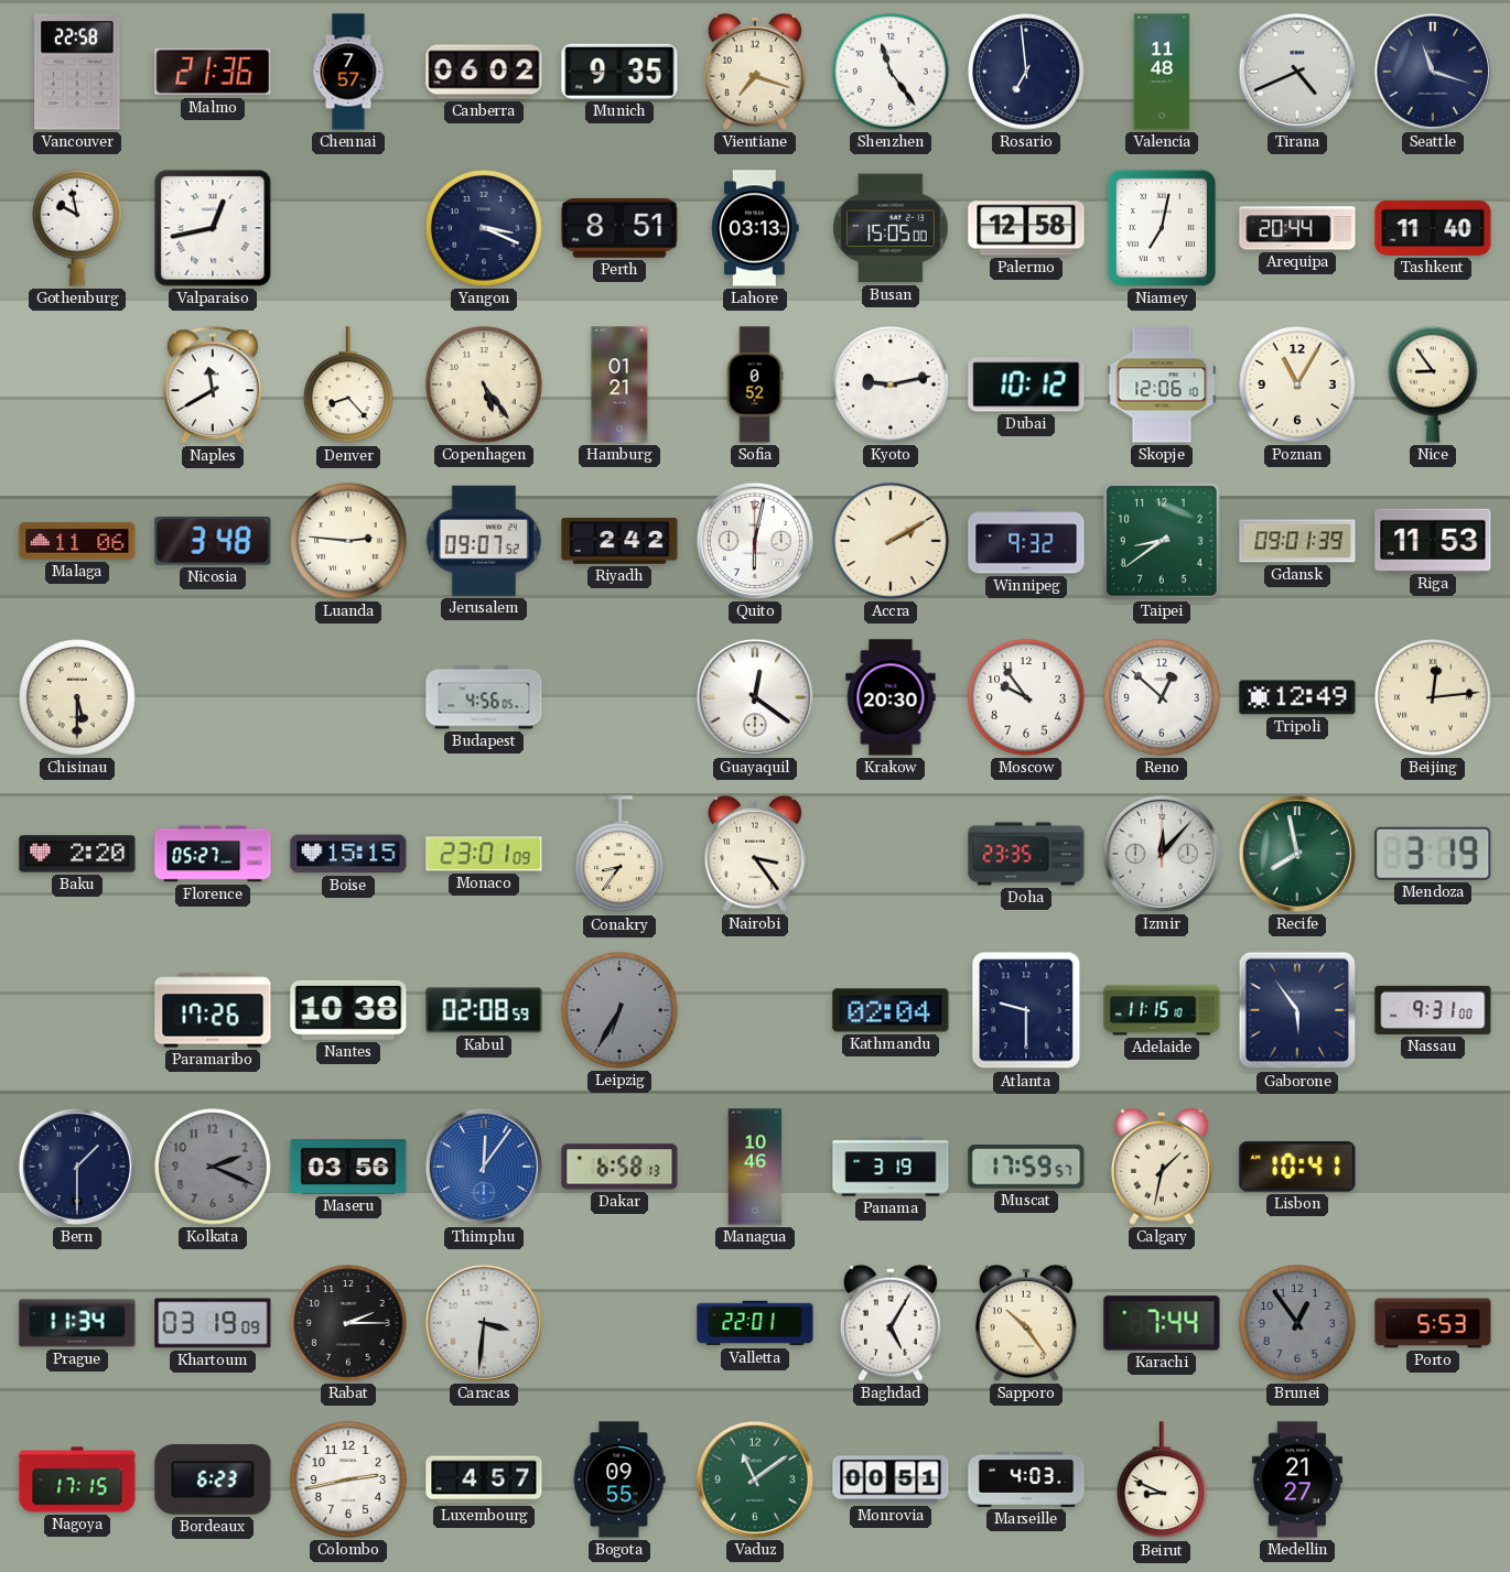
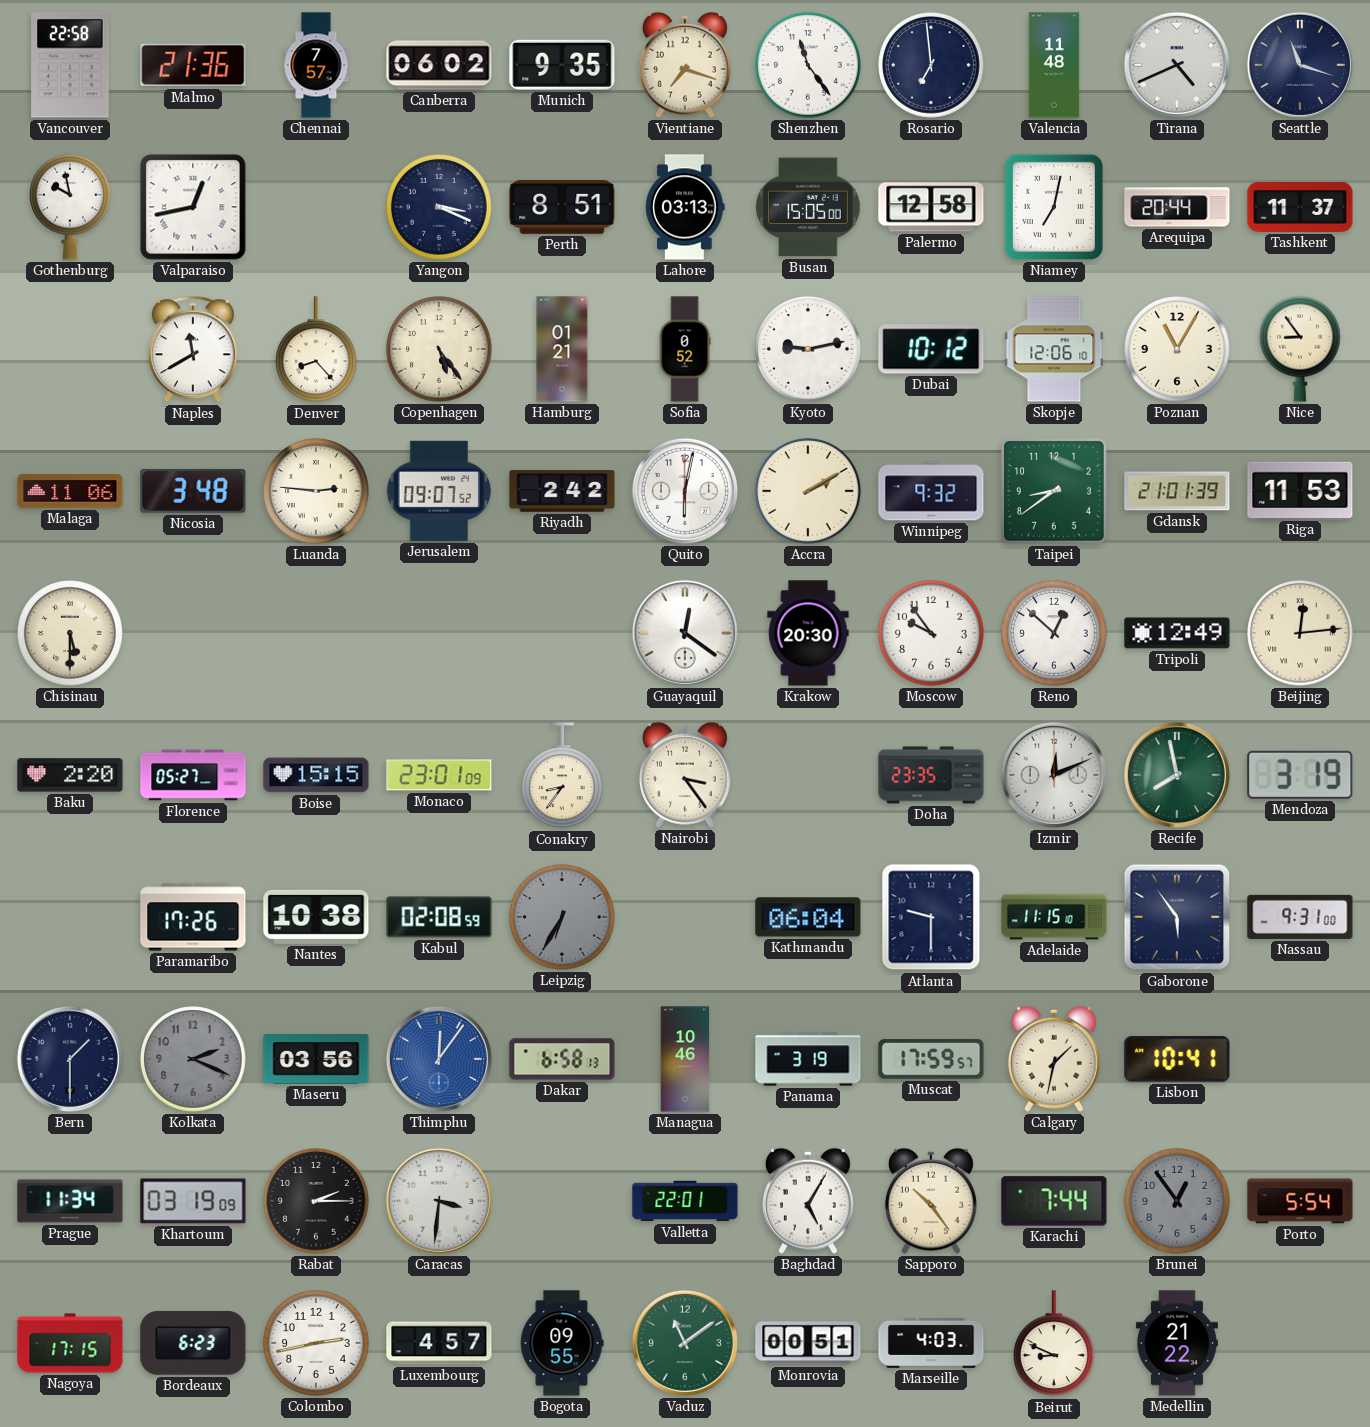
Tashkent: 11:40 -> 11:37 (1300, 207)
Gdansk: 09:01 -> 21:01 (1177, 491)
Budapest: 4:56 -> none (484, 697)
Izmir: 12:07 -> 12:11 (1054, 775)
Kathmandu: 02:04 -> 06:04 (808, 917)
Porto: 5:53 -> 5:54 (1300, 1201)
Medellin: 21:27 -> 21:22 (1177, 1343)
